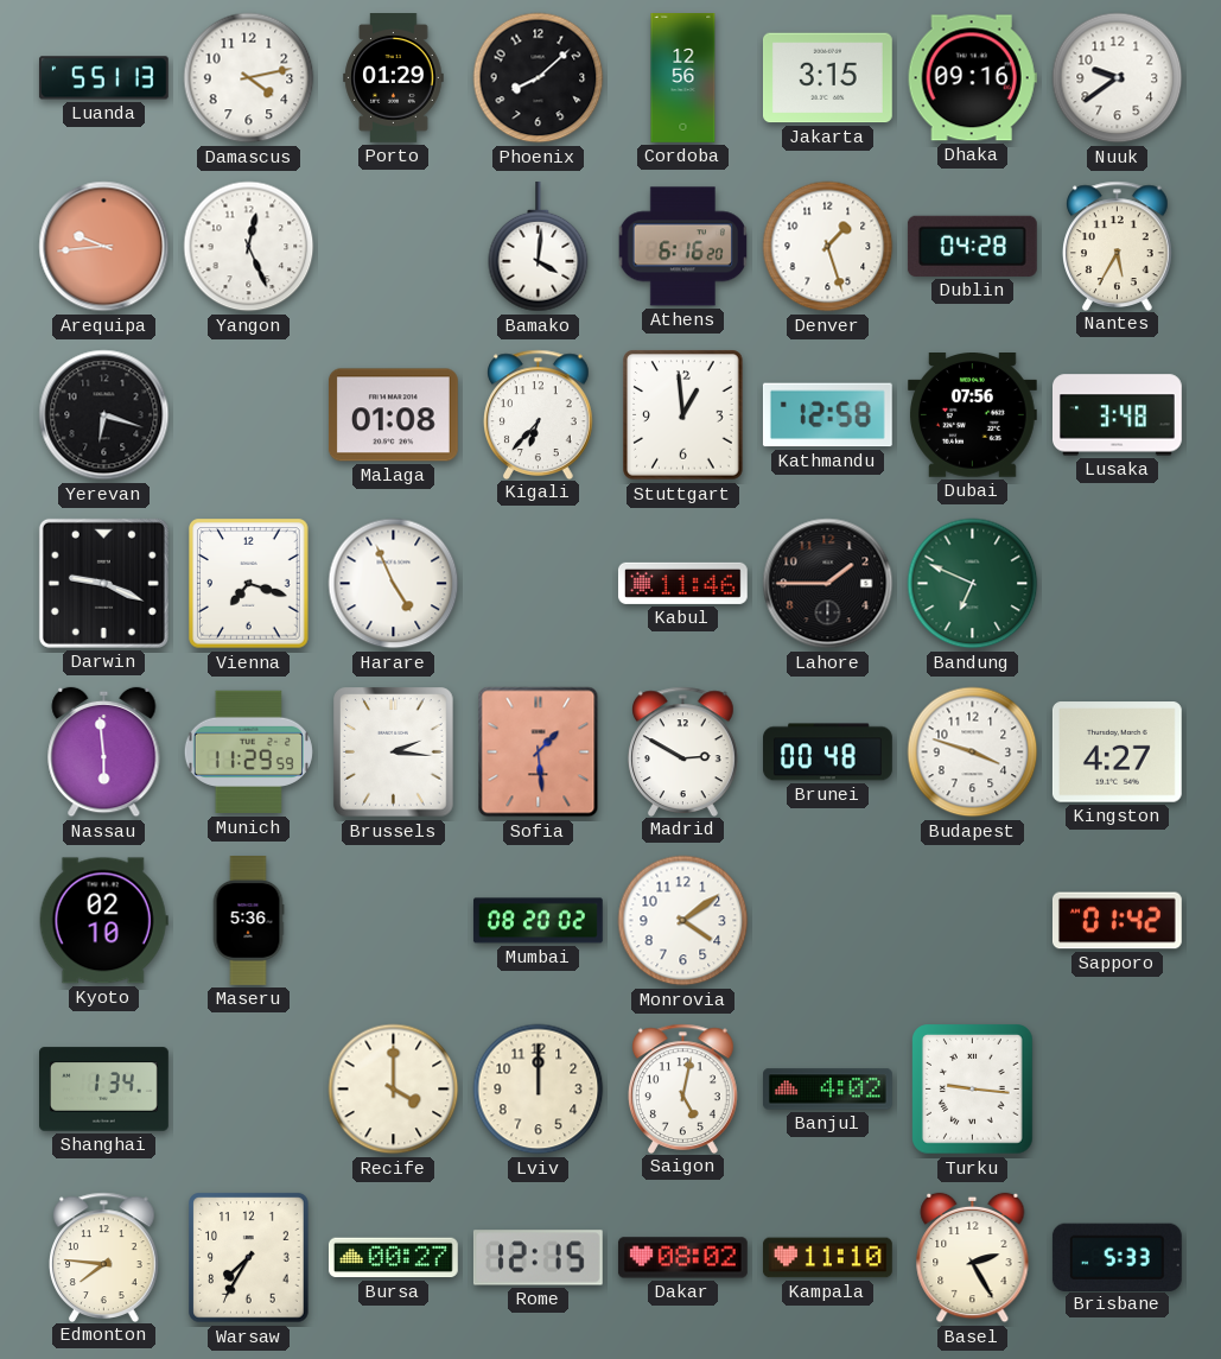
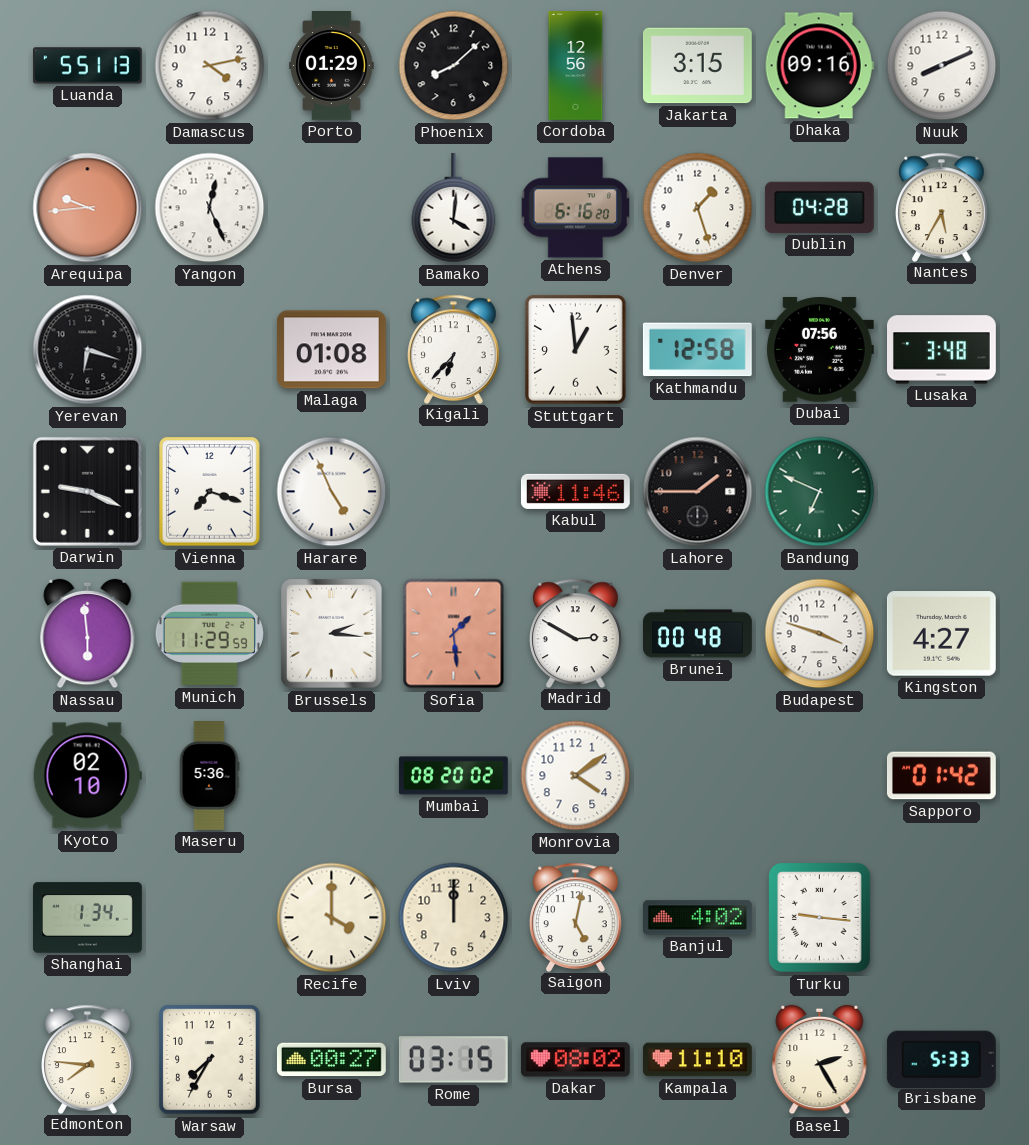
Nuuk: 9:39 -> 8:11 (942, 66)
Rome: 12:15 -> 03:15 (453, 1060)
